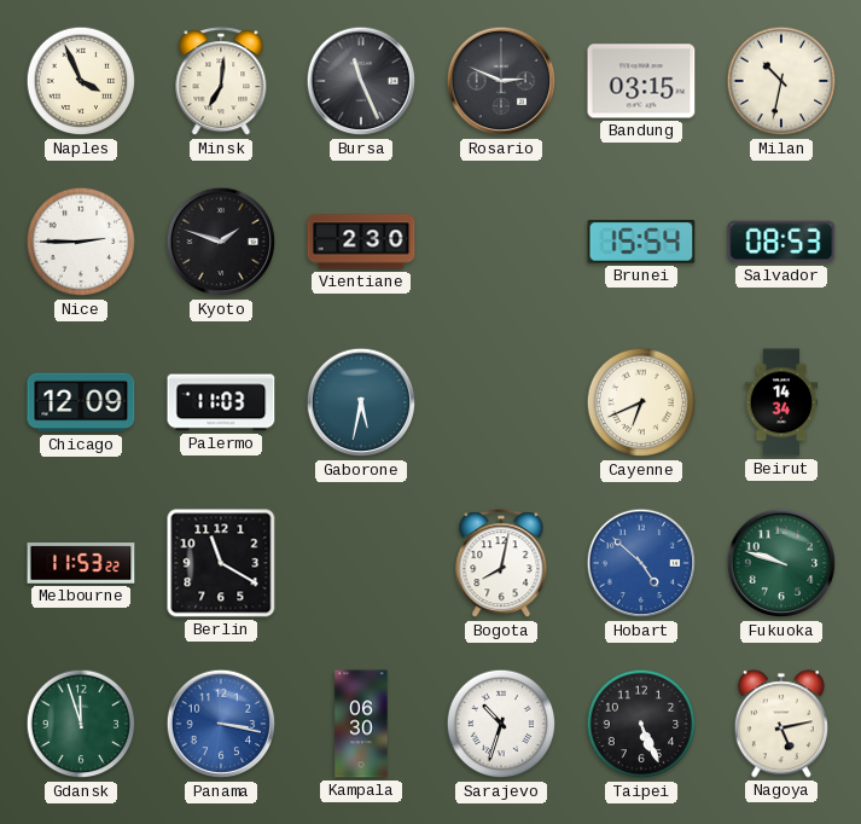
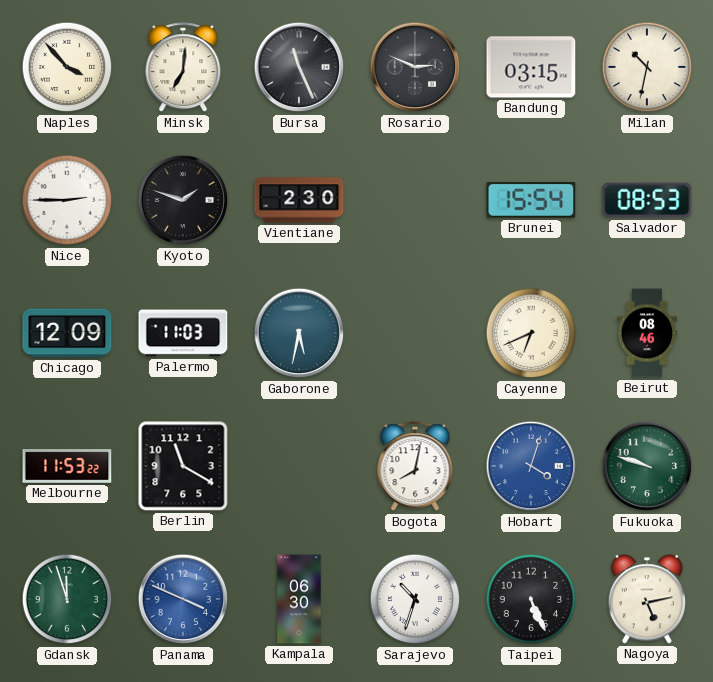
Naples: 3:56 -> 3:53 (67, 67)
Beirut: 14:34 -> 08:46 (647, 333)
Hobart: 4:52 -> 4:03 (531, 466)
Panama: 3:17 -> 3:49 (183, 599)
